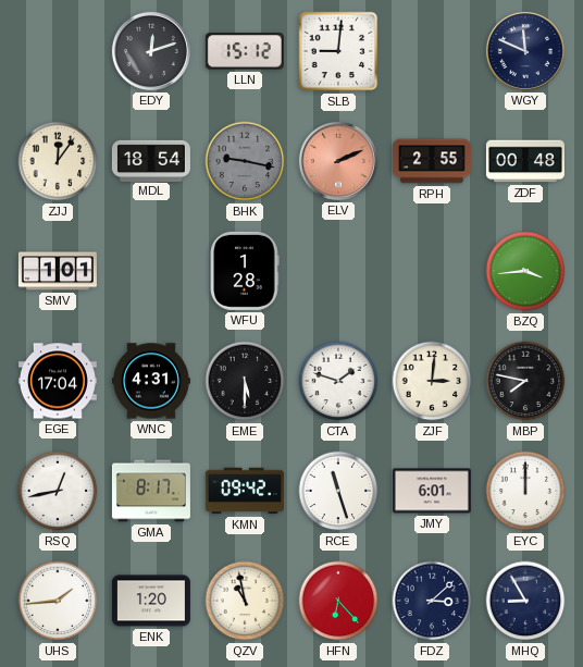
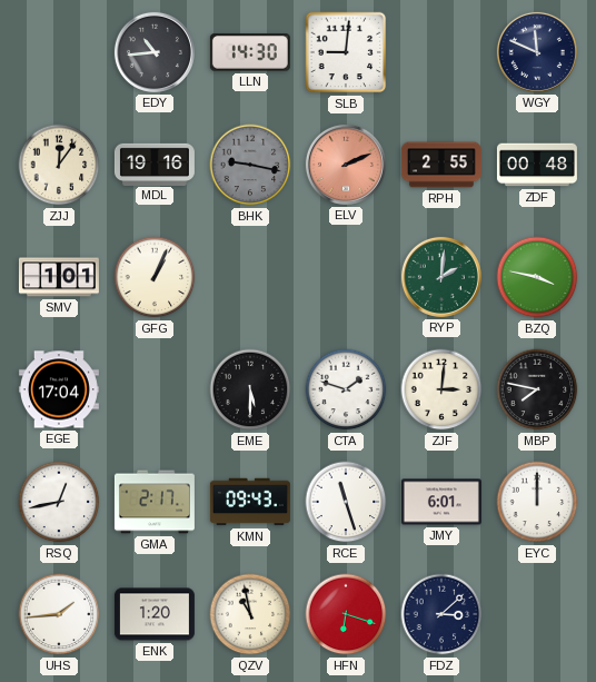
EDY: 12:12 -> 10:44 (155, 52)
LLN: 15:12 -> 14:30 (250, 52)
MDL: 18:54 -> 19:16 (155, 164)
GFG: none -> 1:04 (155, 277)
WFU: 1:28 -> none (245, 271)
RYP: none -> 2:01 (441, 277)
BZQ: 3:44 -> 3:47 (537, 277)
WNC: 4:31 -> none (151, 381)
GMA: 8:17 -> 2:17 (155, 502)
KMN: 09:42 -> 09:43 (250, 502)
HFN: 6:23 -> 6:18 (346, 614)
MHQ: 8:55 -> none (525, 601)
